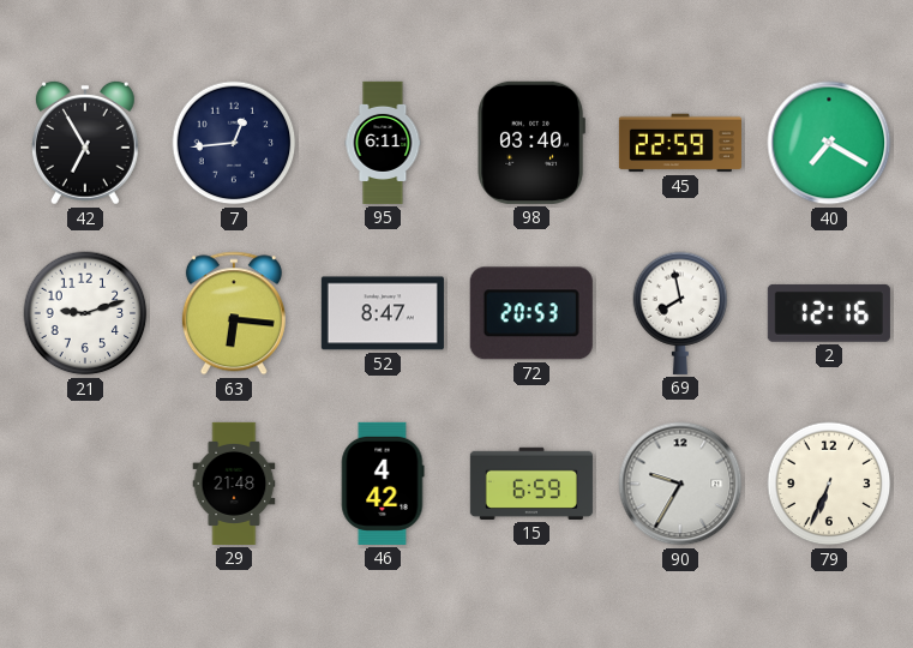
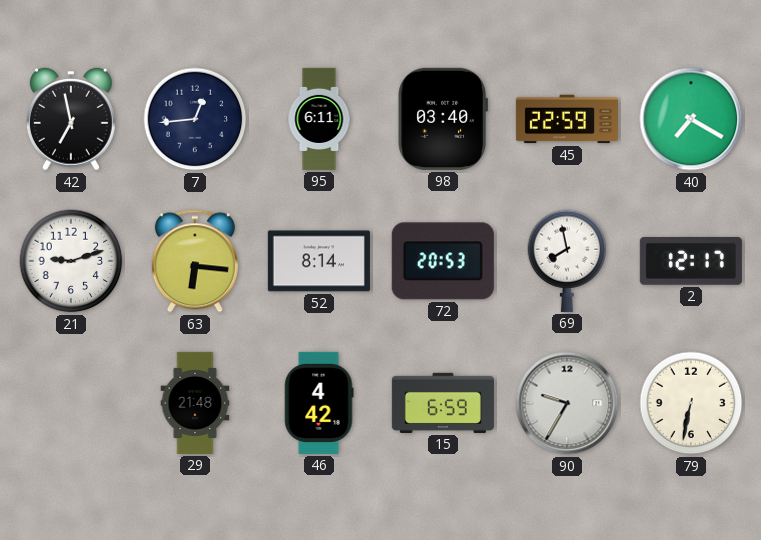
42: 6:55 -> 6:58 (71, 119)
52: 8:47 -> 8:14 (319, 261)
2: 12:16 -> 12:17 (691, 261)
79: 6:34 -> 6:32 (691, 403)
